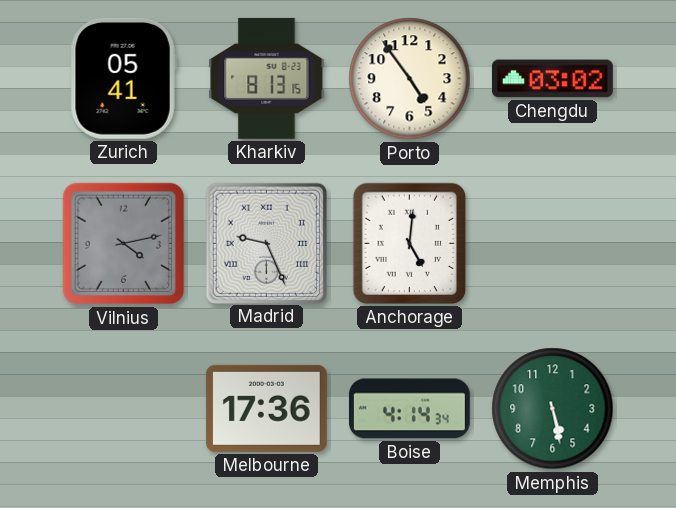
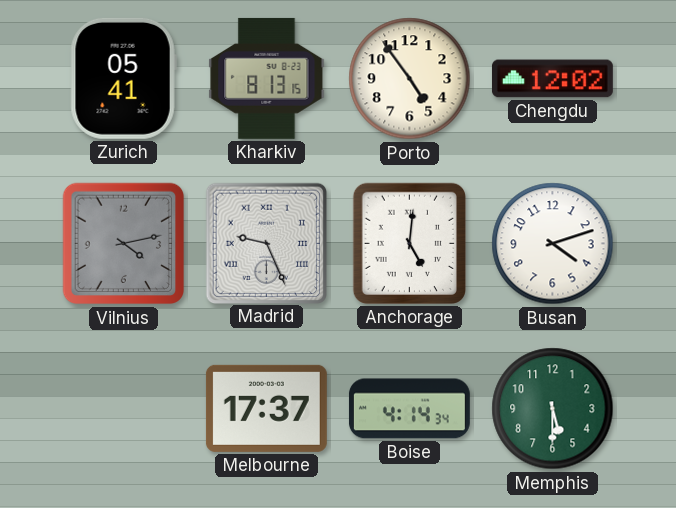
Chengdu: 03:02 -> 12:02 (552, 79)
Busan: none -> 4:12 (553, 244)
Melbourne: 17:36 -> 17:37 (266, 408)
Memphis: 5:28 -> 5:30 (553, 409)
